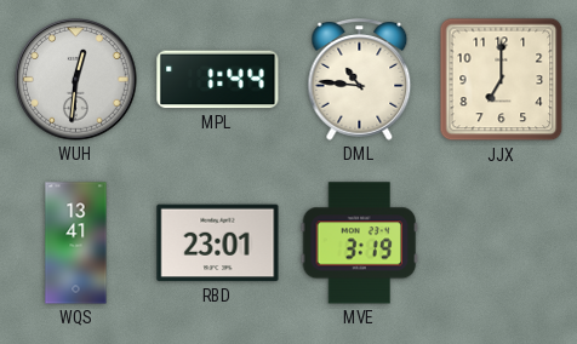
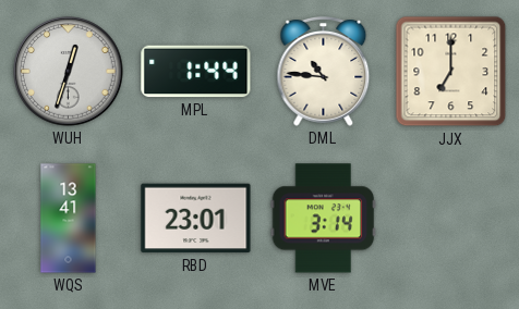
WUH: 12:31 -> 12:33 (69, 72)
MVE: 3:19 -> 3:14 (324, 219)
